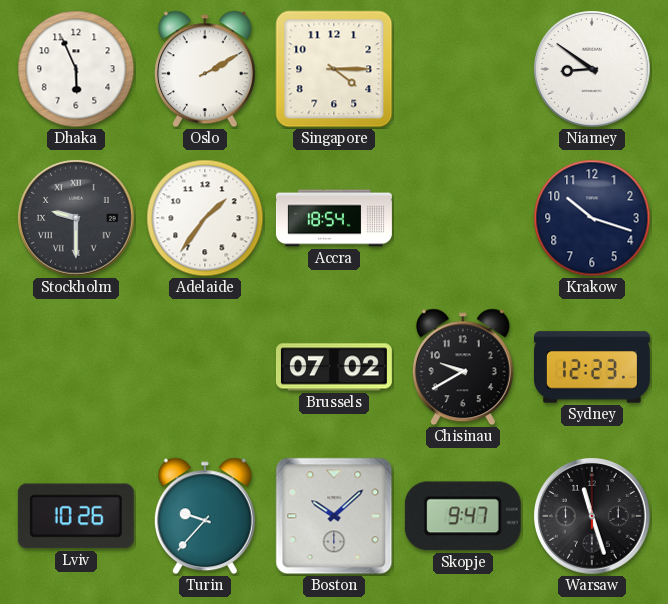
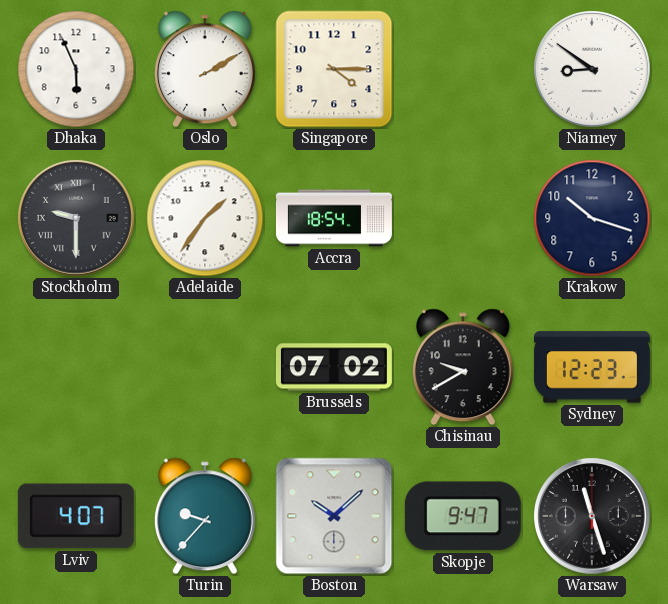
Lviv: 10:26 -> 4:07 (76, 516)
